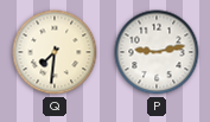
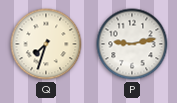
Q: 7:31 -> 7:33 (46, 44)
